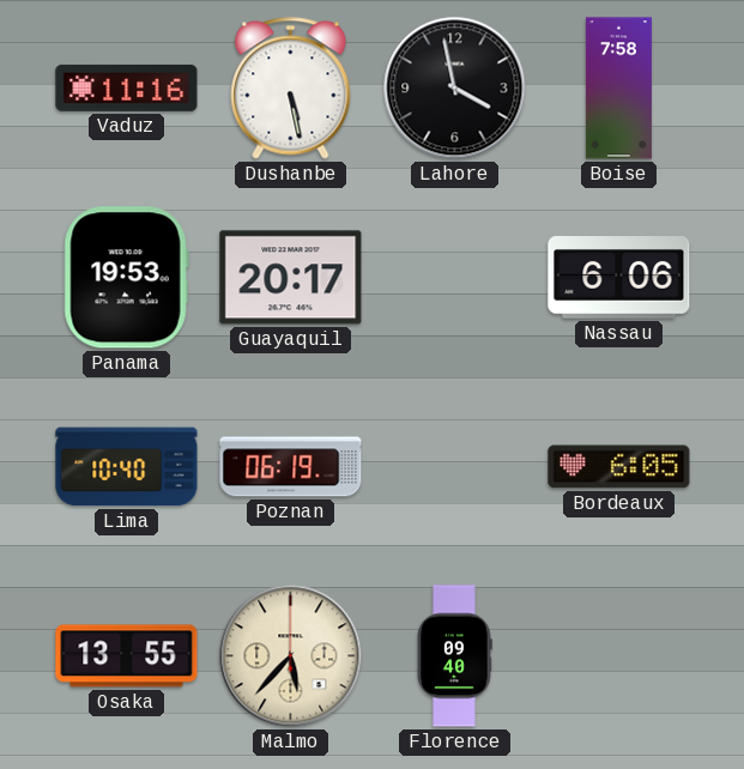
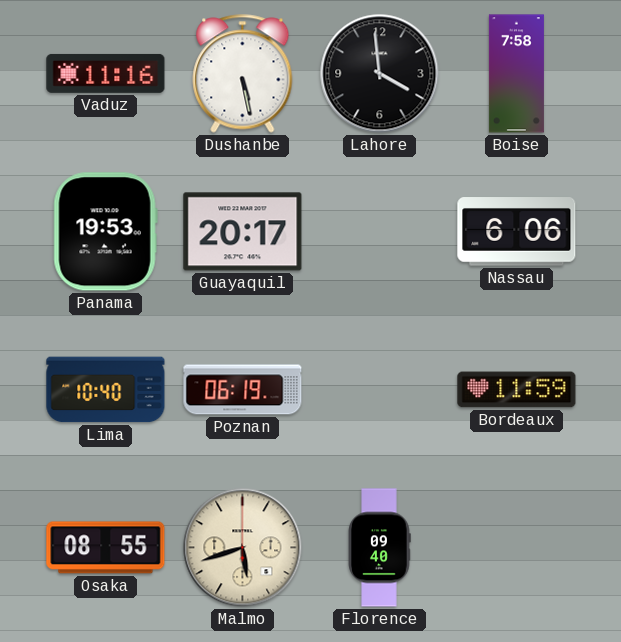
Lahore: 3:58 -> 3:59 (380, 74)
Bordeaux: 6:05 -> 11:59 (517, 390)
Osaka: 13:55 -> 08:55 (106, 548)
Malmo: 5:37 -> 5:42 (243, 548)
